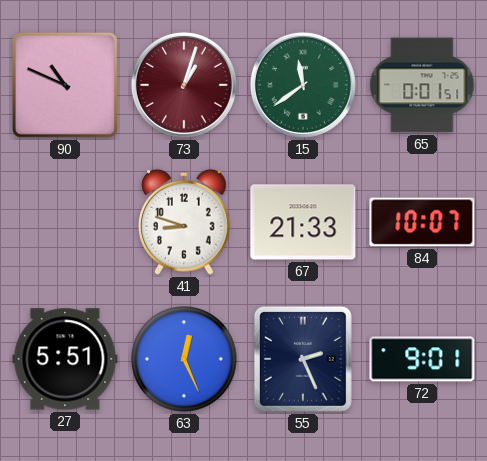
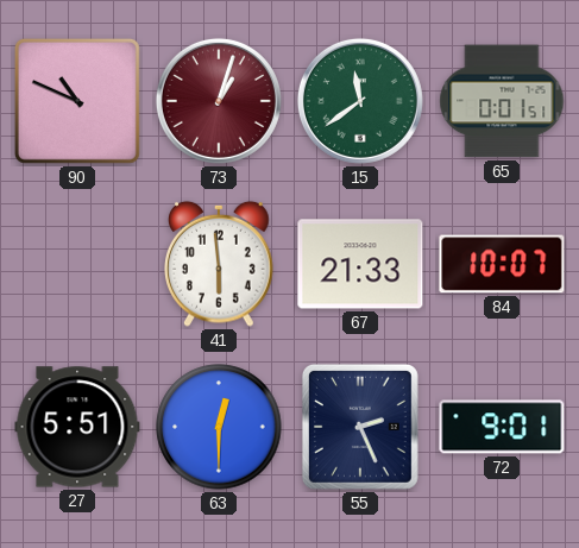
41: 8:48 -> 5:59 (219, 264)
63: 12:26 -> 12:30 (219, 427)
